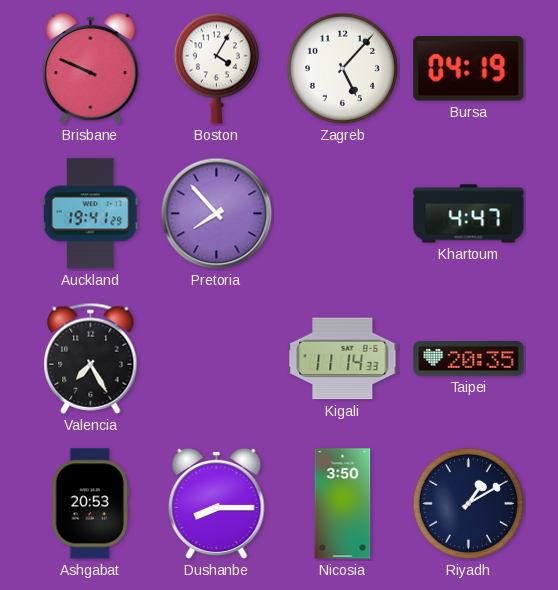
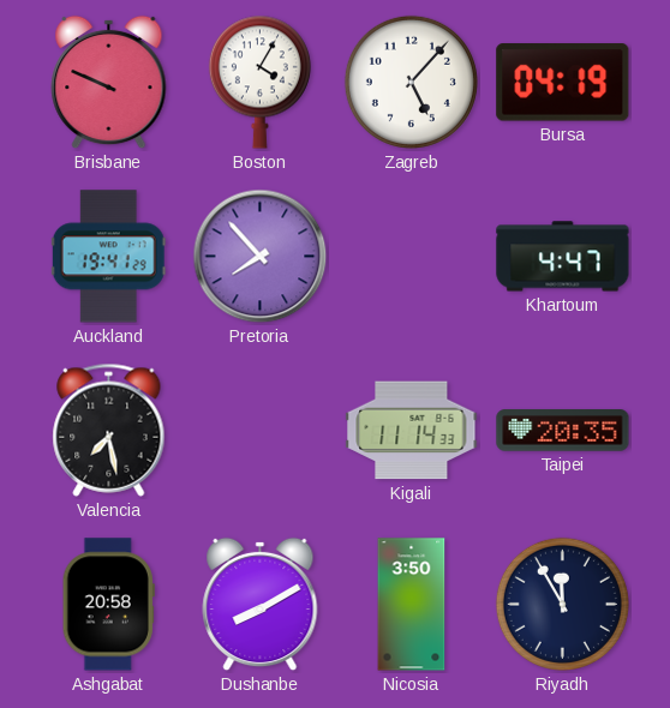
Valencia: 7:25 -> 7:28 (109, 430)
Ashgabat: 20:53 -> 20:58 (108, 605)
Dushanbe: 8:15 -> 8:10 (261, 605)
Riyadh: 1:10 -> 11:55 (562, 604)
